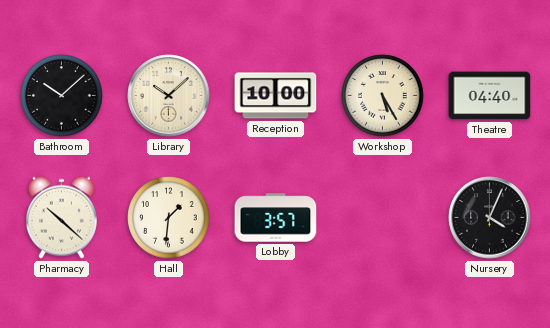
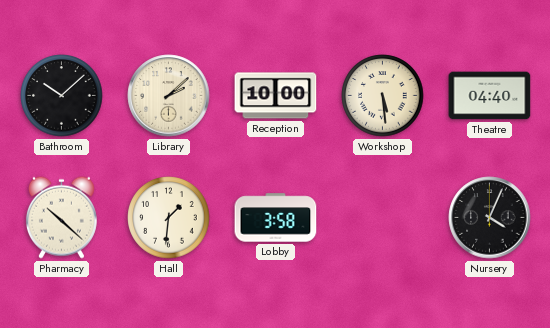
Library: 10:08 -> 2:08 (169, 96)
Workshop: 5:25 -> 5:29 (383, 96)
Lobby: 3:57 -> 3:58 (276, 218)
